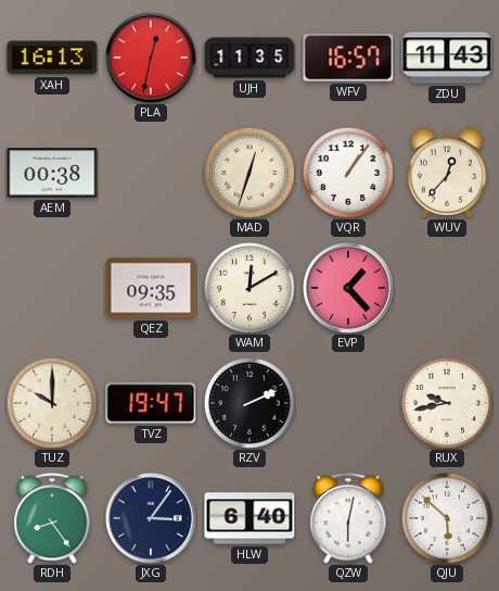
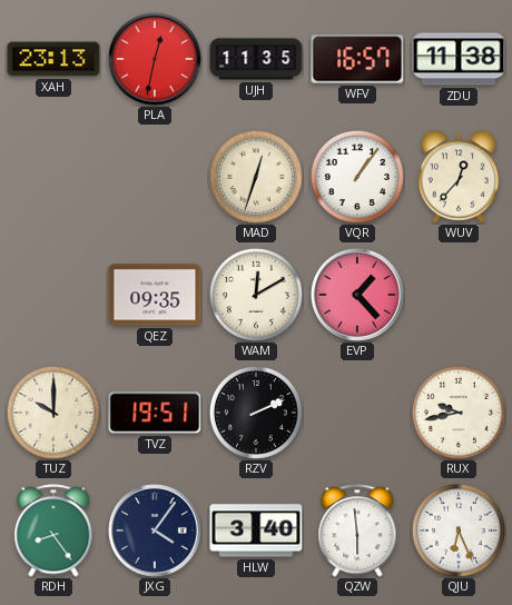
XAH: 16:13 -> 23:13 (53, 59)
ZDU: 11:43 -> 11:38 (459, 59)
AEM: 00:38 -> none (52, 173)
TVZ: 19:47 -> 19:51 (155, 413)
JXG: 3:06 -> 4:06 (156, 532)
HLW: 6:40 -> 3:40 (256, 530)
QZW: 6:02 -> 5:59 (357, 530)
QJU: 5:52 -> 6:26 (459, 530)
